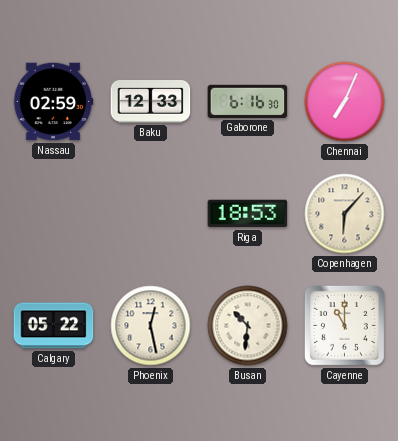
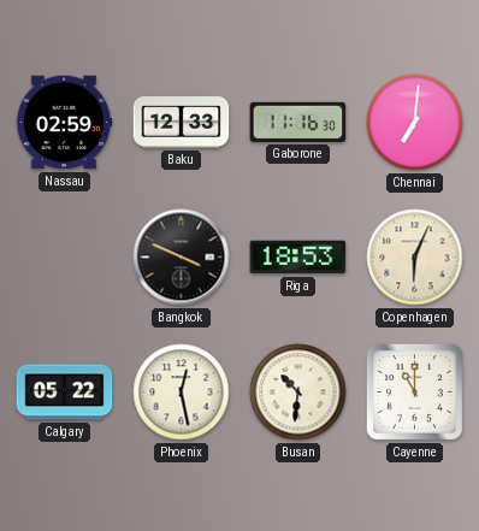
Gaborone: 6:16 -> 11:16 (298, 122)
Chennai: 7:04 -> 7:01 (415, 123)
Bangkok: none -> 3:49 (182, 258)
Copenhagen: 6:07 -> 6:04 (415, 258)
